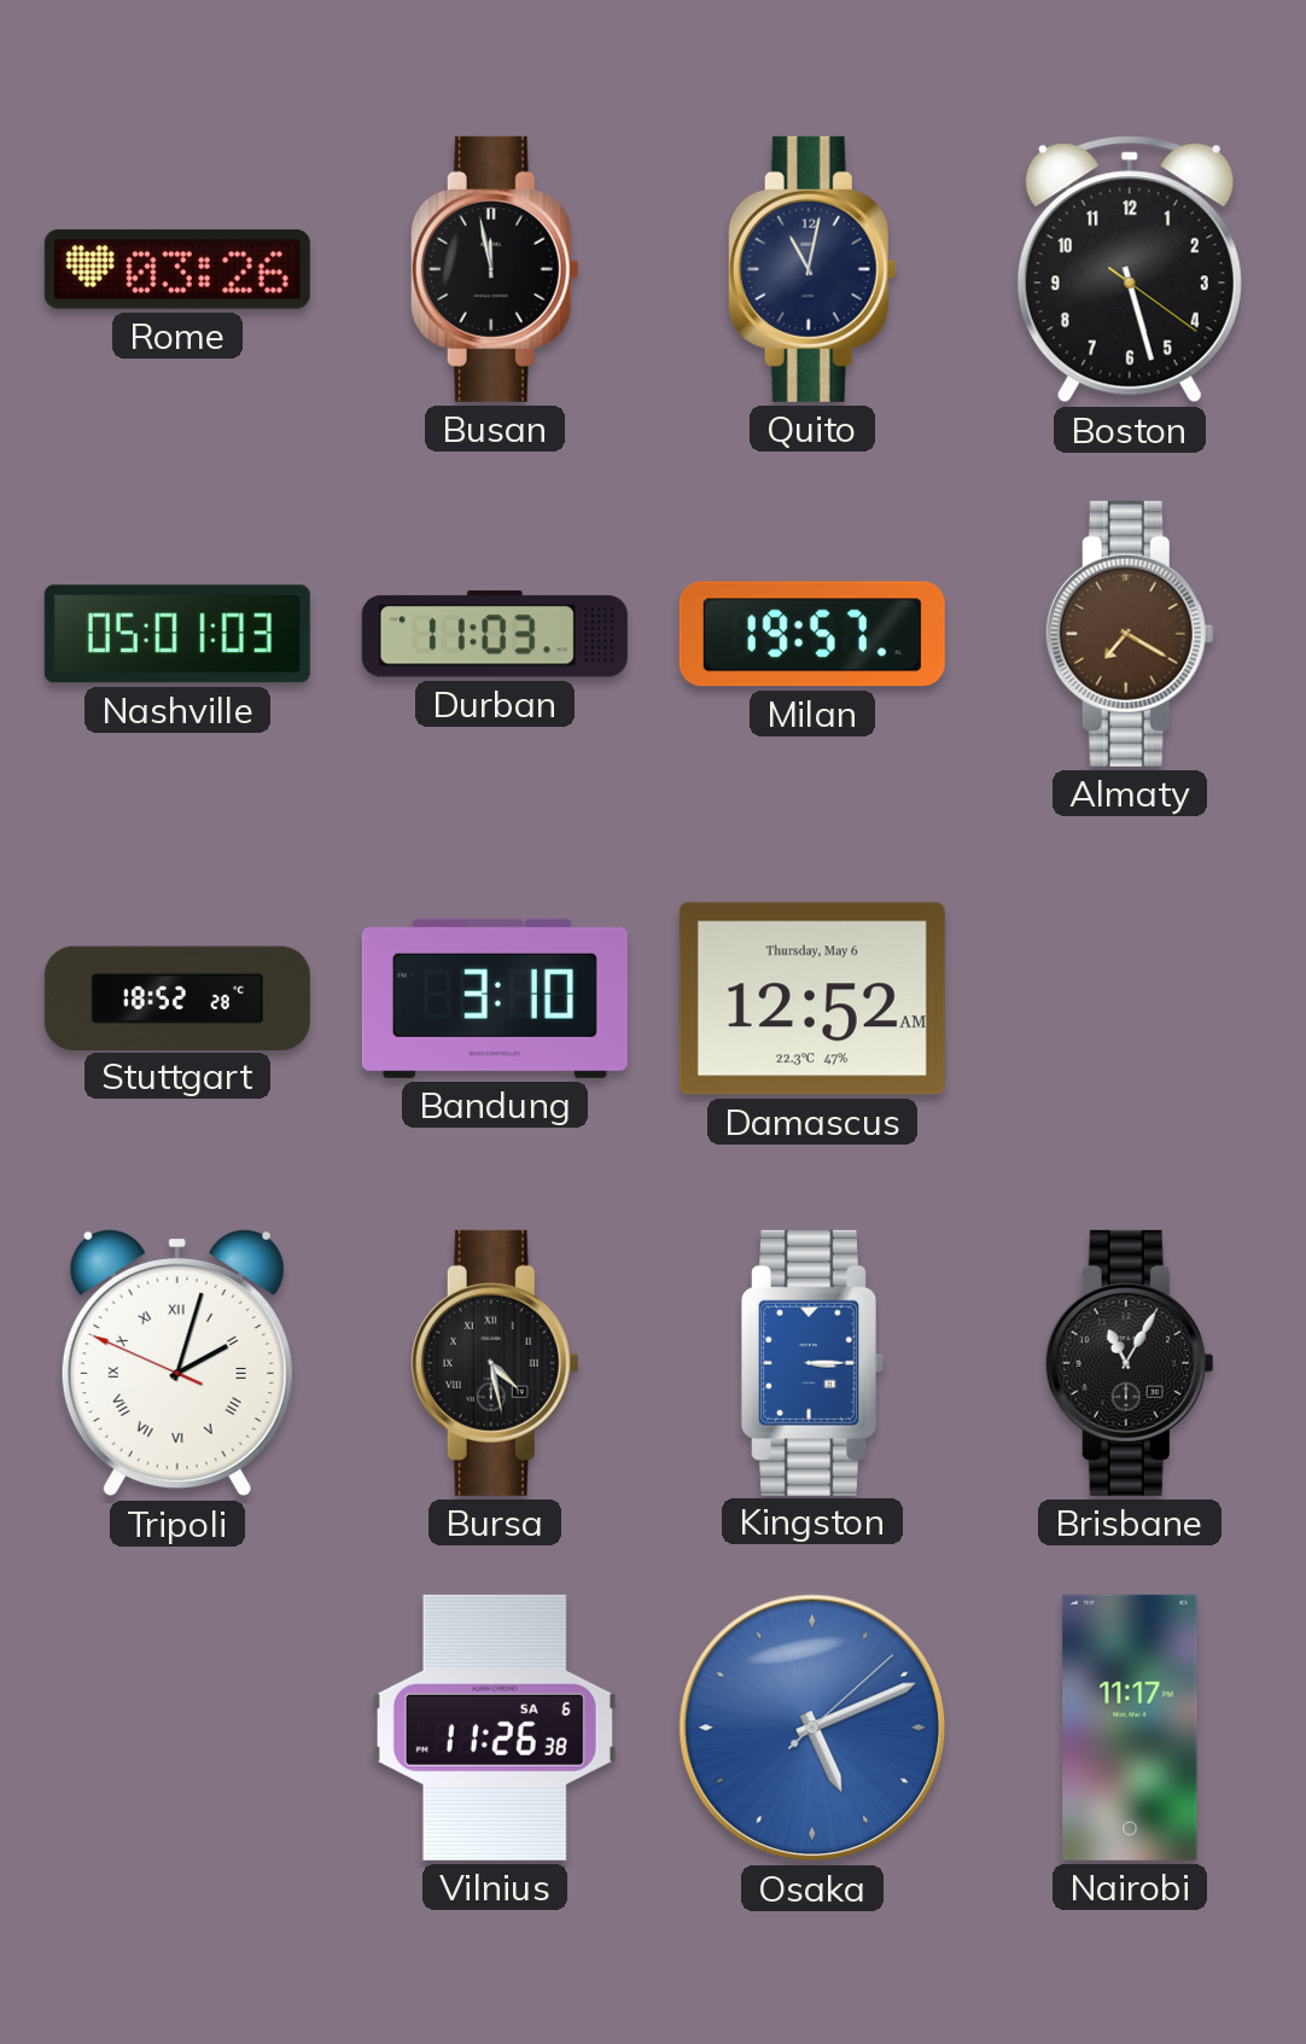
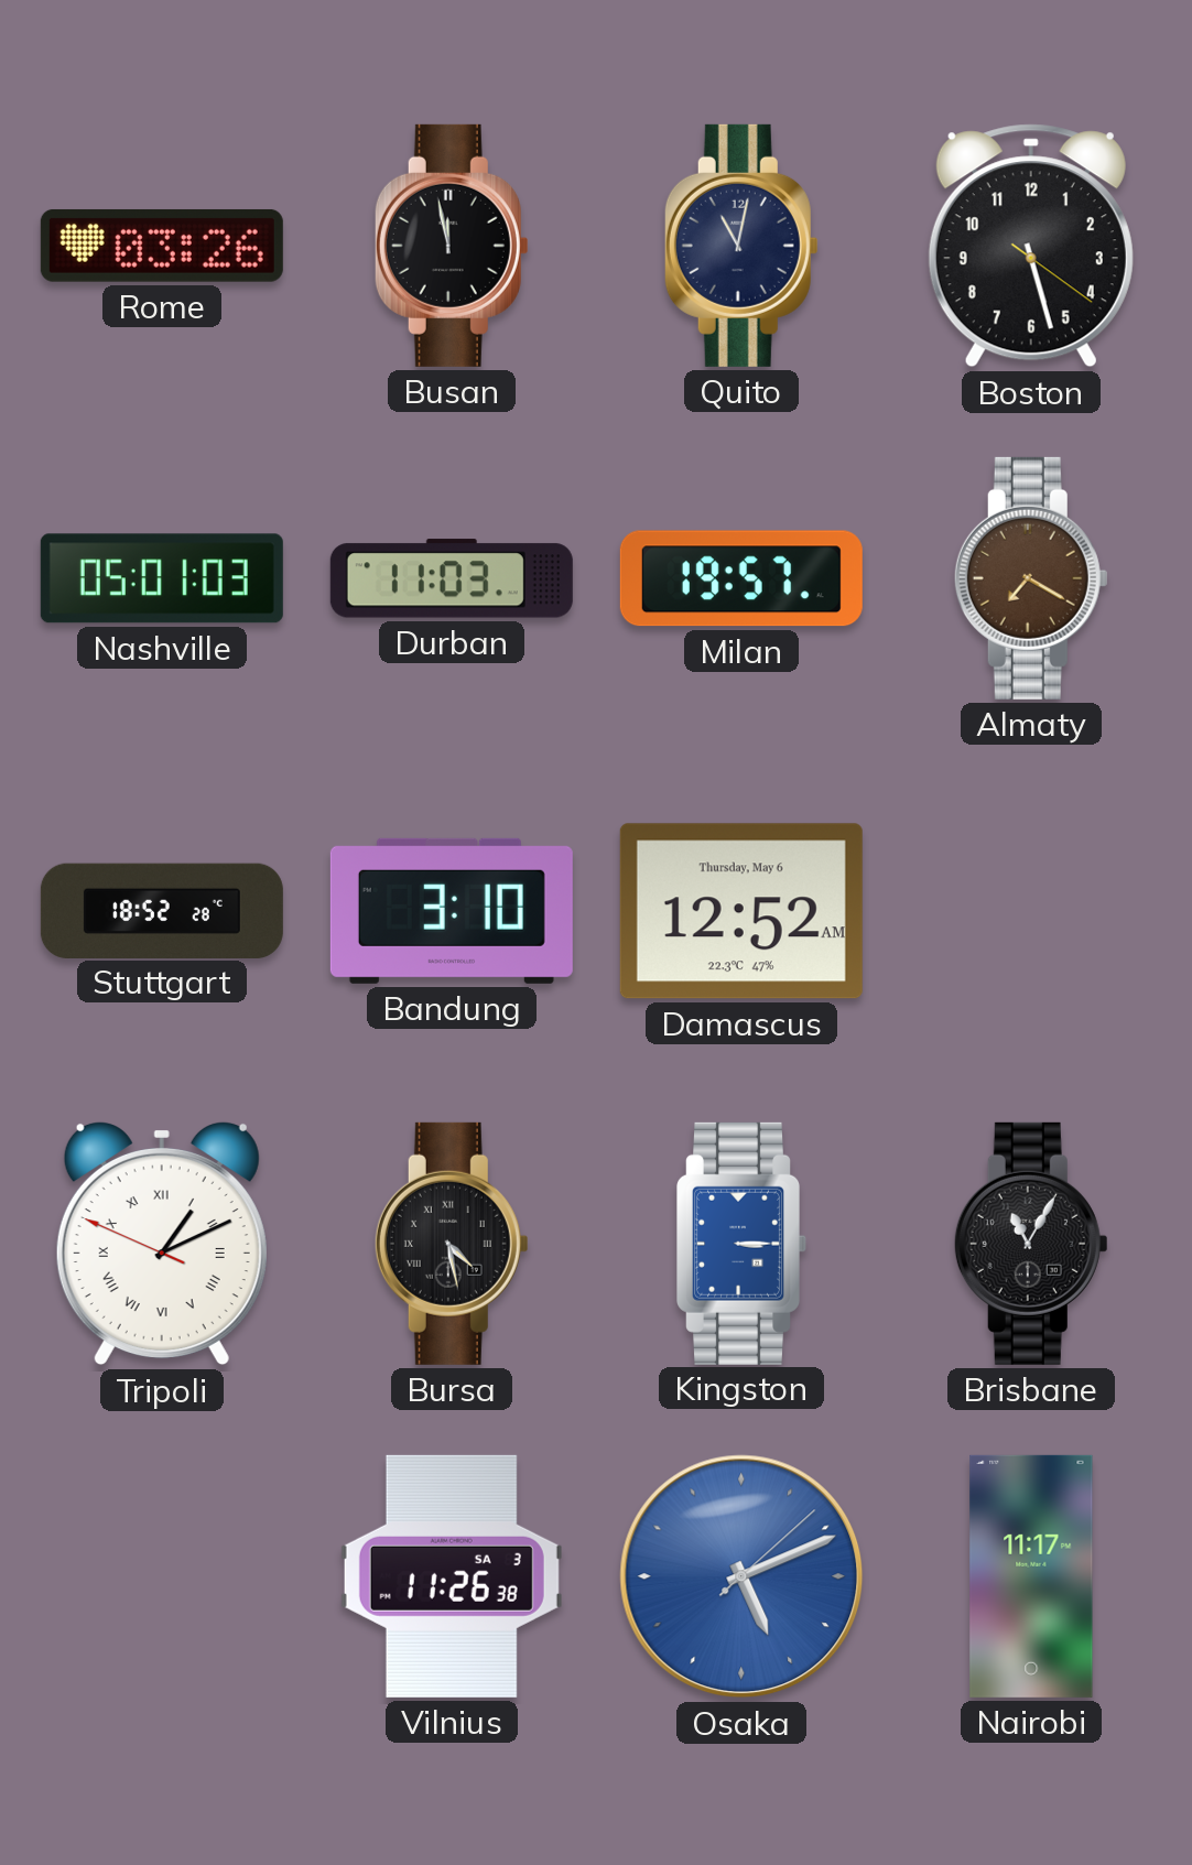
Tripoli: 2:02 -> 1:10 (162, 1244)
Vilnius date: SA 6 -> SA 3 (452, 1576)
